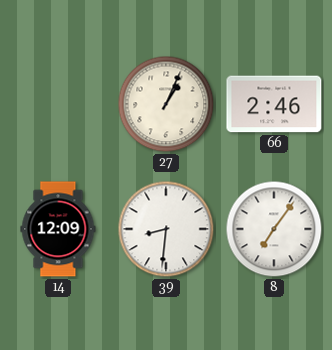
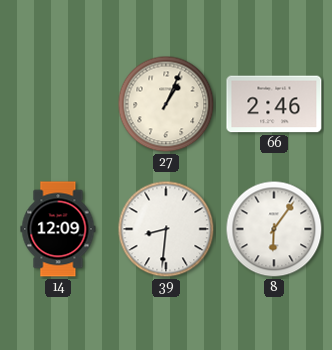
8: 7:06 -> 6:06 (274, 229)
